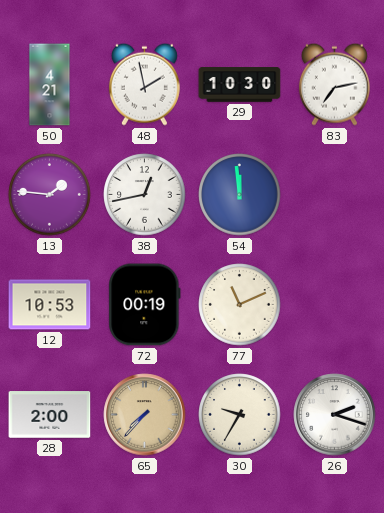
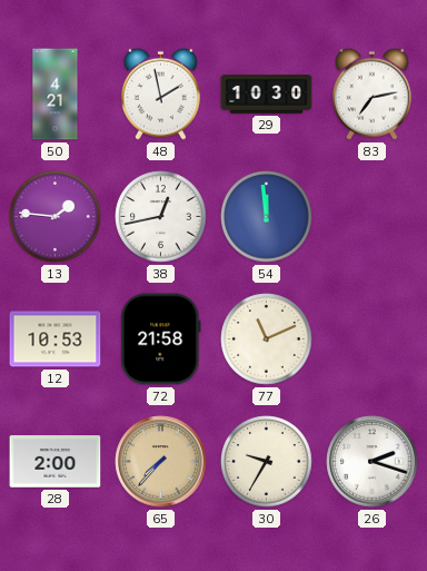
72: 00:19 -> 21:58 (161, 339)
